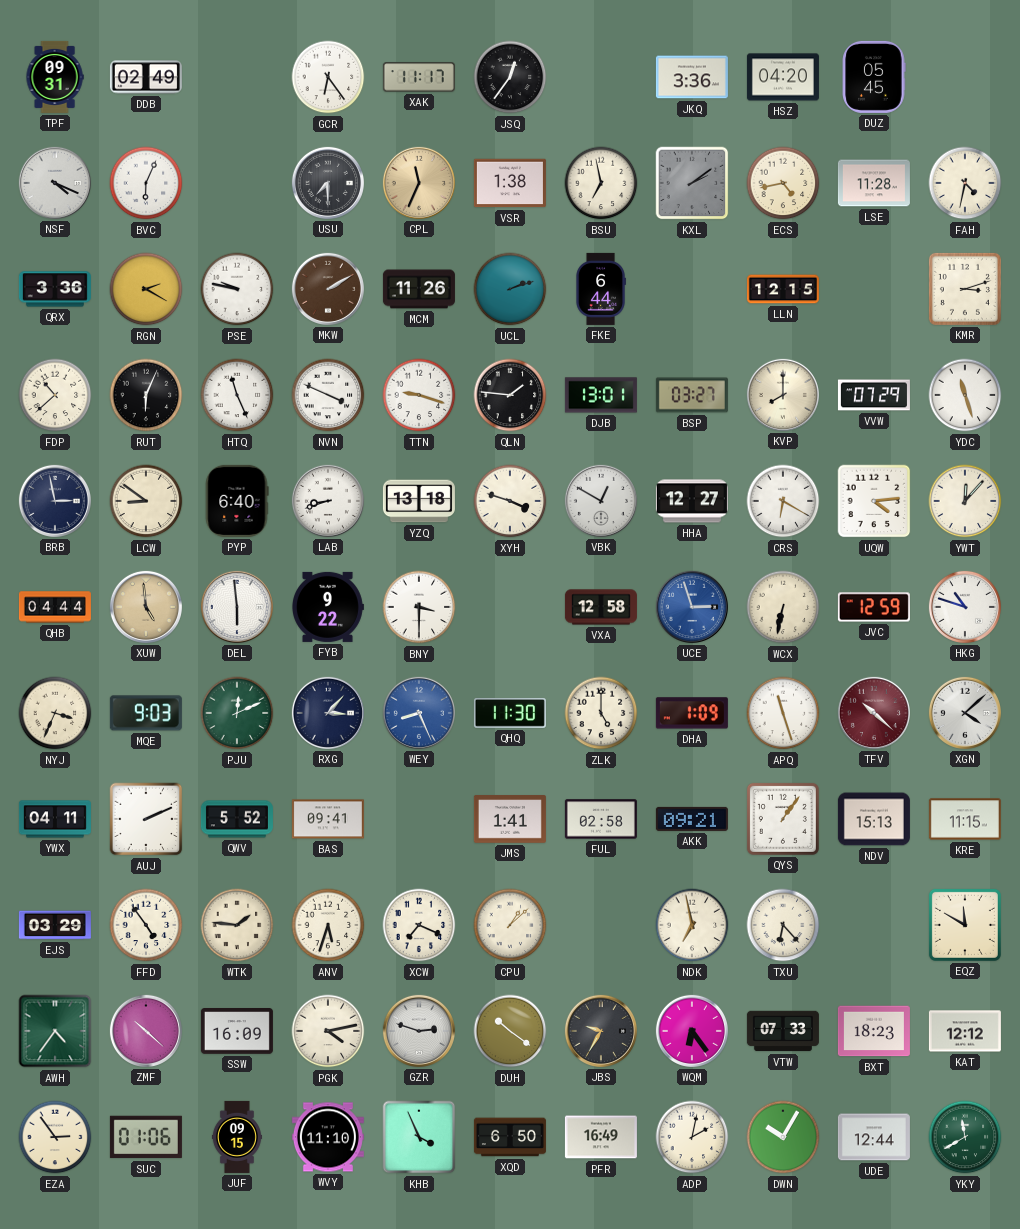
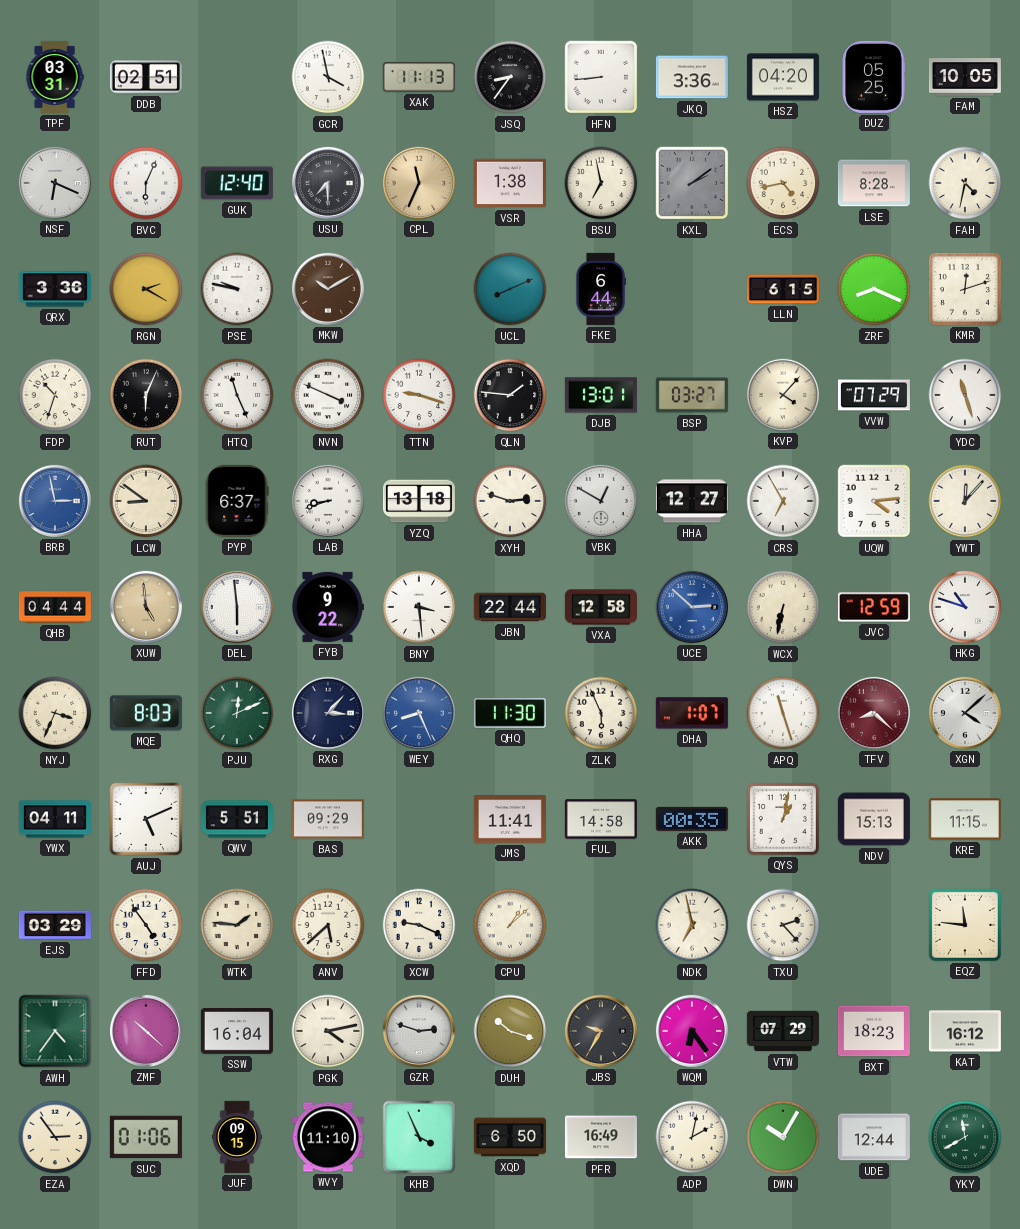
TPF: 09:31 -> 03:31 (55, 77)
DDB: 02:49 -> 02:51 (146, 77)
GCR: 6:24 -> 3:58 (328, 77)
XAK: 11:17 -> 11:13 (419, 77)
JSQ: 12:36 -> 8:36 (510, 77)
HFN: none -> 8:44 (601, 77)
DUZ: 05:45 -> 05:25 (874, 77)
FAM: none -> 10:05 (965, 77)
NSF: 4:19 -> 6:19 (55, 183)
GUK: none -> 12:40 (237, 183)
LSE: 11:28 -> 8:28 (874, 183)
MKW: 2:10 -> 10:10 (328, 289)
MCM: 11:26 -> none (419, 289)
UCL: 2:12 -> 8:11 (510, 289)
LLN: 12:15 -> 6:15 (783, 289)
ZRF: none -> 8:19 (874, 289)
KMR: 3:12 -> 12:12 (965, 289)
FDP: 10:38 -> 10:33 (55, 395)
KVP: 8:00 -> 4:07 (783, 395)
BRB dial: navy -> blue (55, 501)
PYP: 6:40 -> 6:37 (237, 501)
XYH: 3:48 -> 2:48 (510, 501)
CRS: 6:20 -> 6:55 (783, 501)
BNY: 3:30 -> 3:29 (419, 607)
JBN: none -> 22:44 (510, 607)
UCE: 2:57 -> 2:52 (692, 607)
MQE: 9:03 -> 8:03 (146, 713)
ZLK: 5:00 -> 5:56 (601, 713)
DHA: 1:09 -> 1:07 (692, 713)
TFV: 10:22 -> 8:22 (874, 713)
AUJ: 2:11 -> 5:11 (146, 819)
QWV: 5:52 -> 5:51 (237, 819)
BAS: 09:41 -> 09:29 (328, 819)
JMS: 1:41 -> 11:41 (510, 819)
FUL: 02:58 -> 14:58 (601, 819)
AKK: 09:21 -> 00:35 (692, 819)
QYS: 1:06 -> 1:02 (783, 819)
ANV: 5:33 -> 5:38 (328, 925)
XCW: 7:19 -> 9:19 (419, 925)
TXU: 6:23 -> 2:23 (783, 925)
EQZ: 11:50 -> 11:46 (965, 925)
SSW: 16:09 -> 16:04 (237, 1032)
DUH: 10:21 -> 10:18 (510, 1031)
VTW: 07:33 -> 07:29 (783, 1031)
KAT: 12:12 -> 16:12 (965, 1031)
